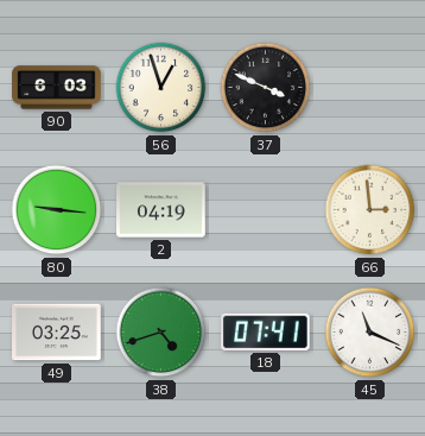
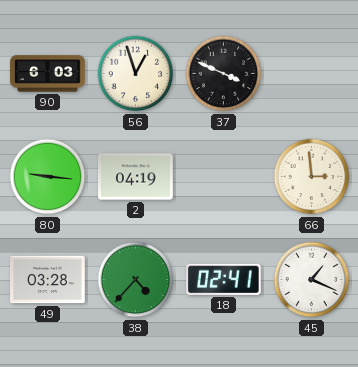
49: 03:25 -> 03:28 (48, 280)
38: 4:42 -> 4:37 (136, 280)
18: 07:41 -> 02:41 (224, 279)
45: 11:19 -> 1:19 (312, 280)
